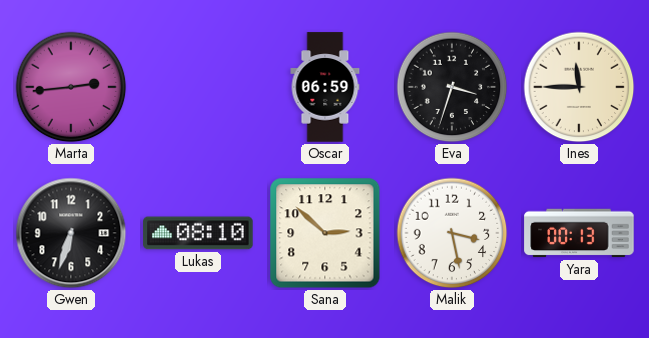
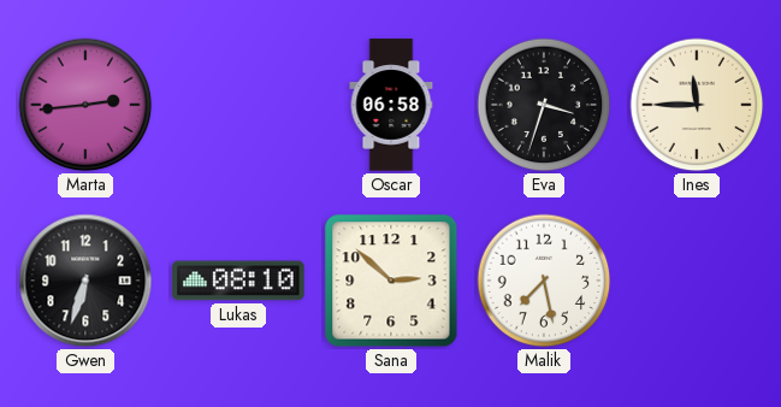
Oscar: 06:59 -> 06:58 (391, 105)
Malik: 3:28 -> 7:28 (544, 281)
Yara: 00:13 -> none (579, 233)
